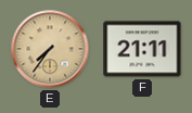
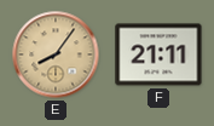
E: 7:36 -> 8:06 (56, 55)
